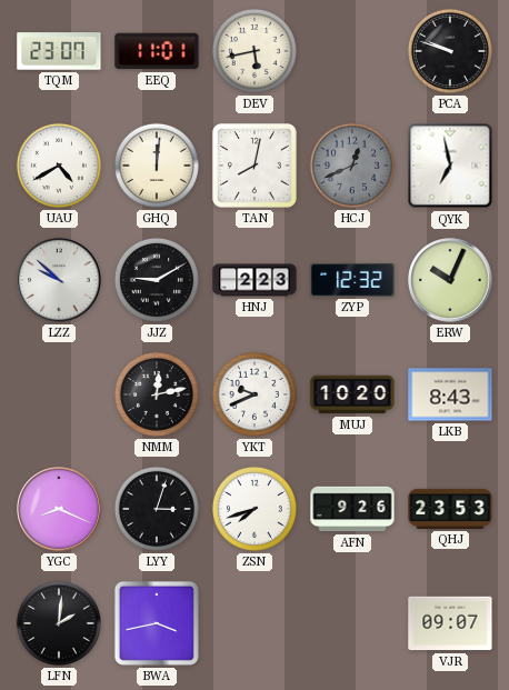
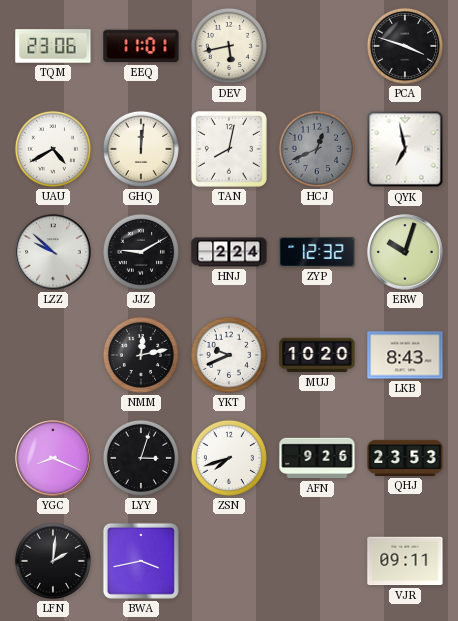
TQM: 23:07 -> 23:06 (53, 46)
PCA: 9:48 -> 3:48 (405, 46)
HNJ: 2:23 -> 2:24 (229, 252)
ERW: 10:04 -> 10:03 (405, 252)
VJR: 09:07 -> 09:11 (405, 561)
